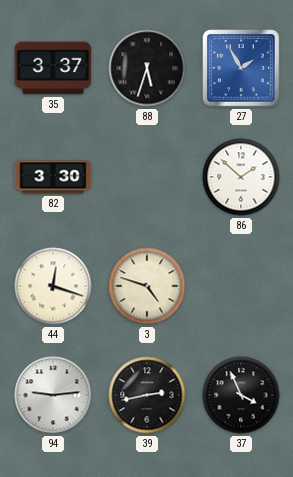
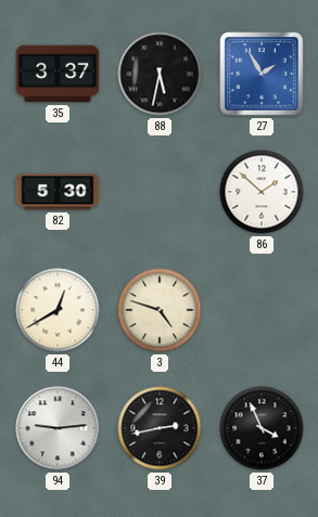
88: 5:33 -> 5:32 (160, 74)
82: 3:30 -> 5:30 (58, 192)
44: 12:18 -> 12:40 (58, 310)
